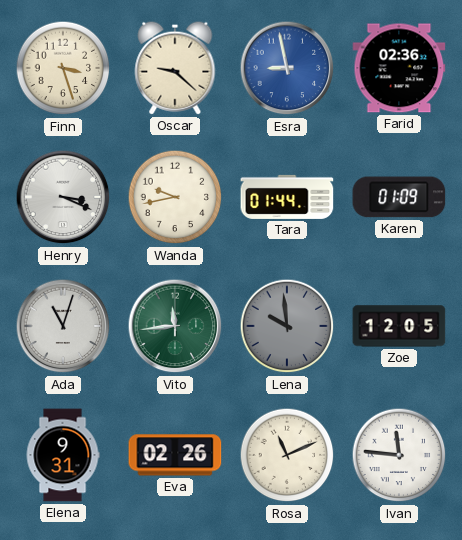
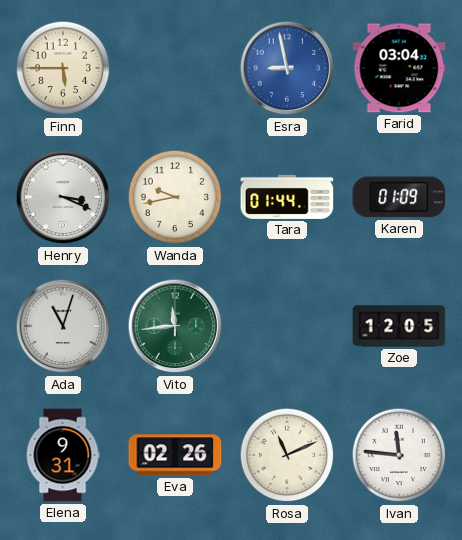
Finn: 3:27 -> 5:45 (63, 68)
Oscar: 9:22 -> none (175, 68)
Farid: 02:36 -> 03:04 (399, 68)
Lena: 9:59 -> none (287, 326)
